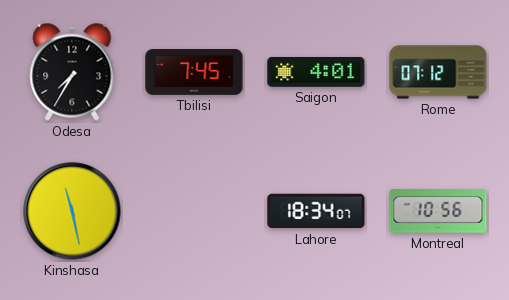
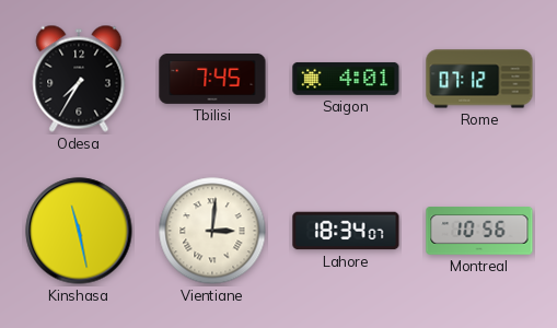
Vientiane: none -> 3:01 (212, 231)
